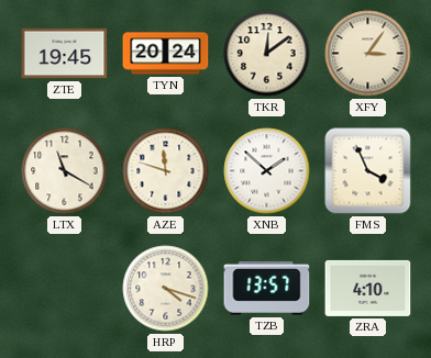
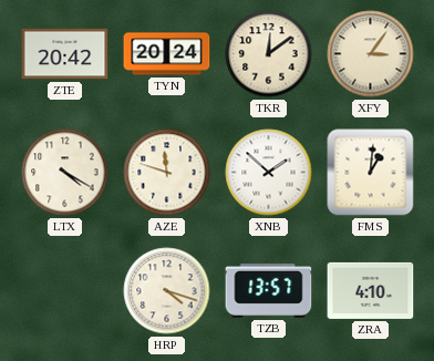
ZTE: 19:45 -> 20:42 (65, 54)
LTX: 11:20 -> 4:20 (65, 173)
FMS: 3:56 -> 1:01 (371, 173)
